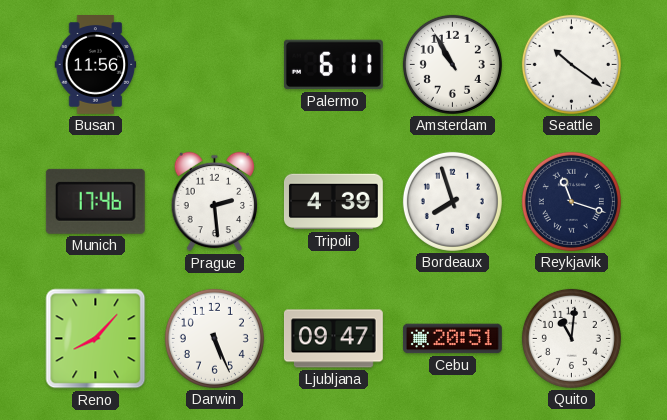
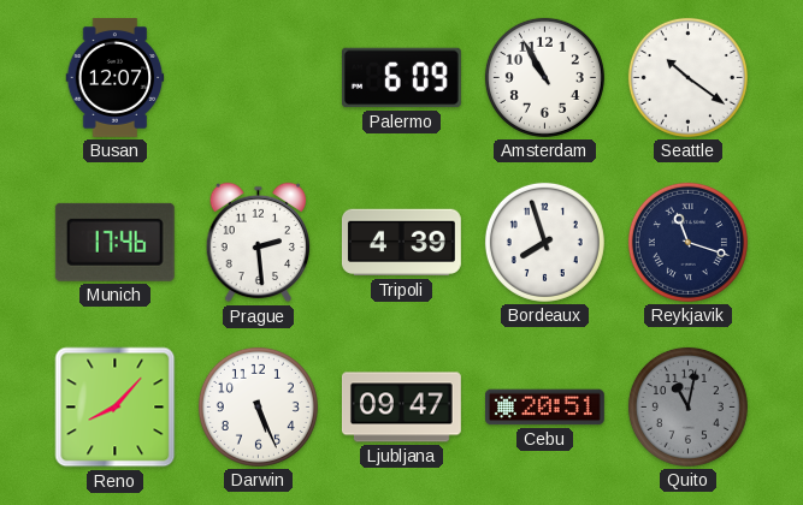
Busan: 11:56 -> 12:07 (116, 78)
Palermo: 6:11 -> 6:09 (401, 78)
Quito: 11:01 -> 11:02 (687, 406)
Quito dial: white -> grey (687, 406)
